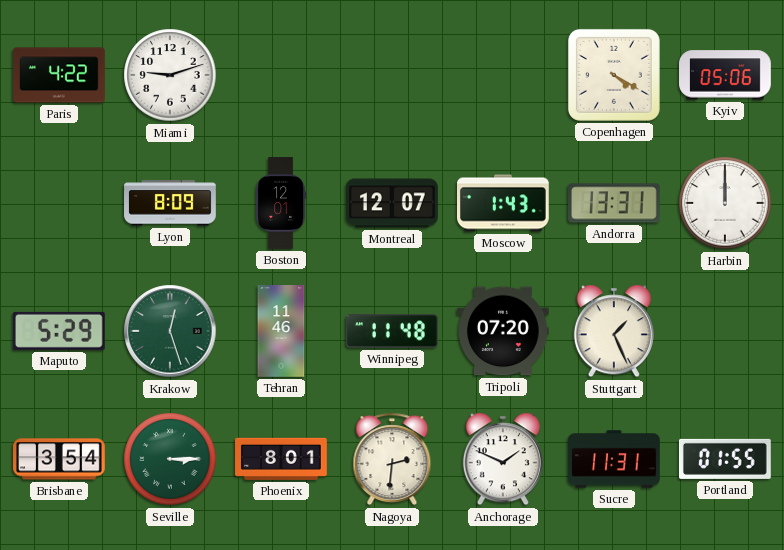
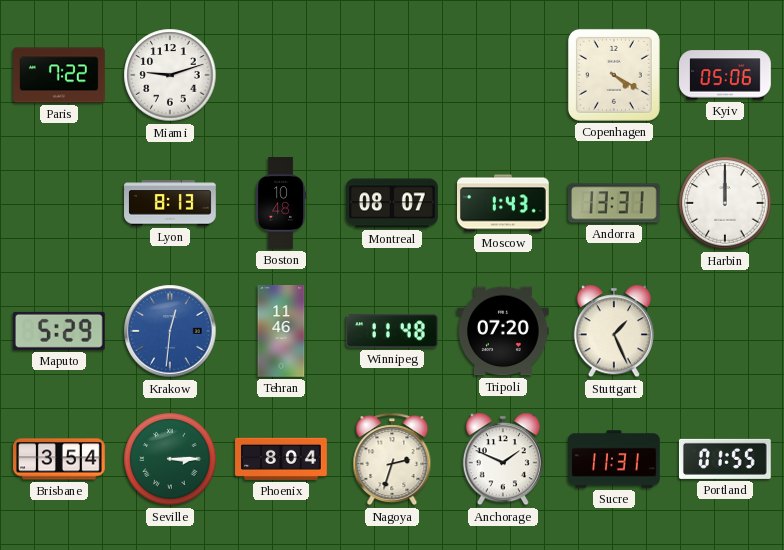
Paris: 4:22 -> 7:22 (60, 75)
Lyon: 8:09 -> 8:13 (170, 203)
Boston: 12:01 -> 10:48 (281, 203)
Montreal: 12:07 -> 08:07 (392, 203)
Krakow: 12:27 -> 12:31 (170, 331)
Krakow dial: green -> blue (170, 331)
Phoenix: 8:01 -> 8:04 (281, 459)
Nagoya: 2:31 -> 2:33 (392, 459)
